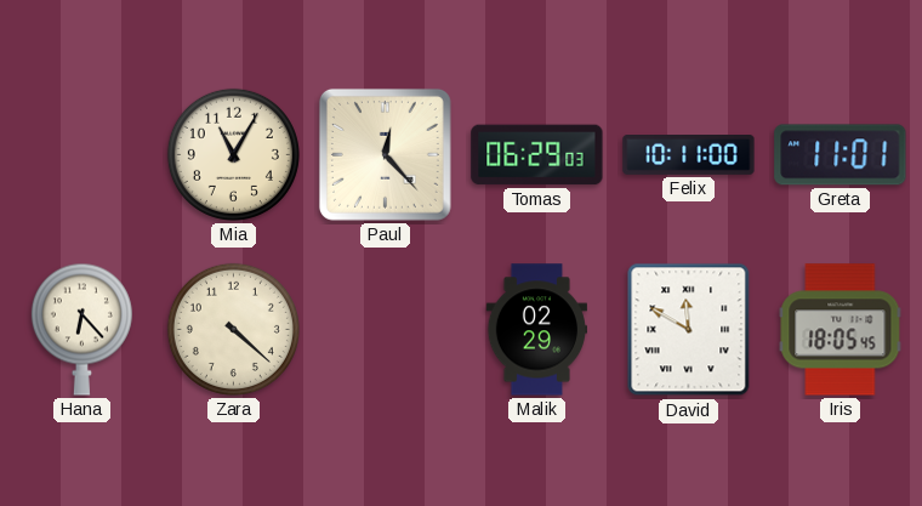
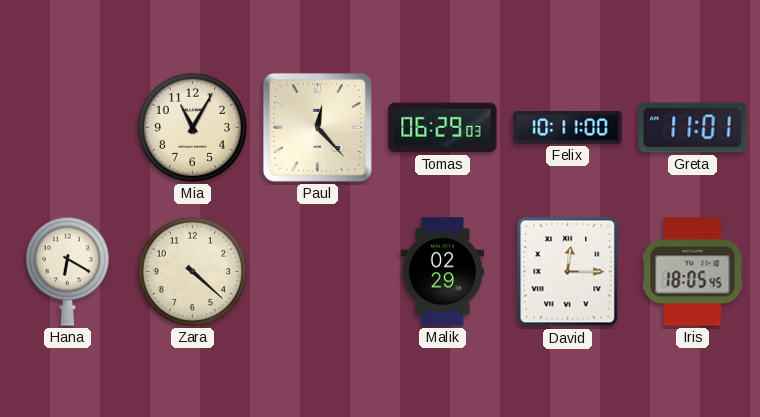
Hana: 6:23 -> 6:20 (67, 271)
David: 11:50 -> 12:15 (568, 272)
